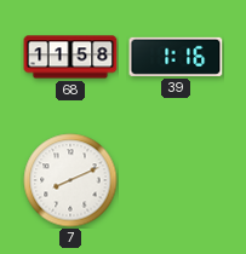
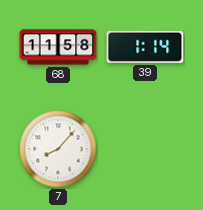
39: 1:16 -> 1:14 (145, 47)
7: 8:11 -> 8:07 (58, 149)
